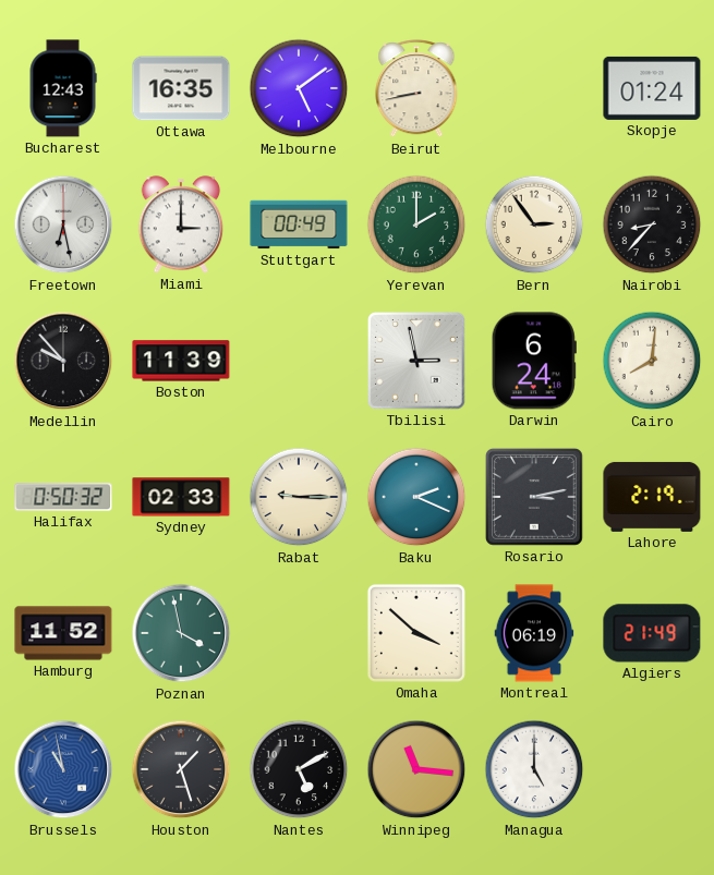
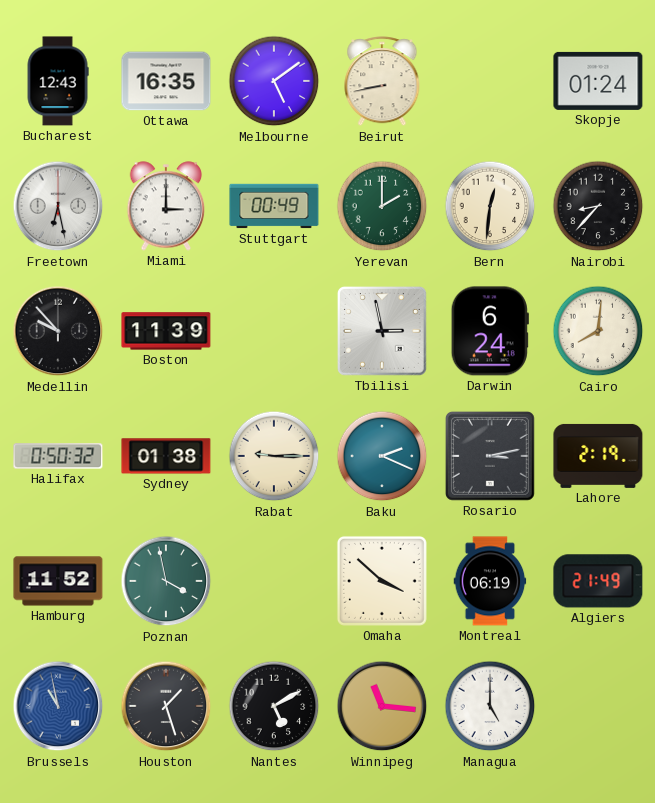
Bern: 2:54 -> 12:31 (490, 206)
Sydney: 02:33 -> 01:38 (166, 456)
